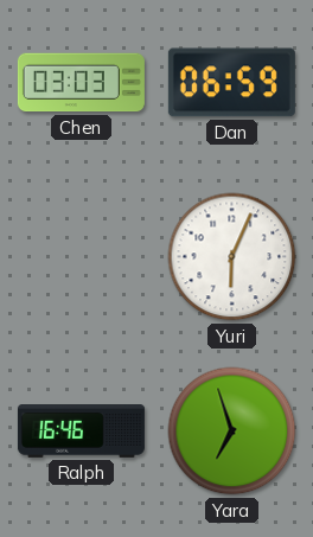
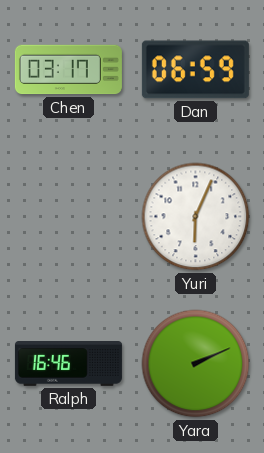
Chen: 03:03 -> 03:17 (68, 70)
Yara: 6:57 -> 2:11 (196, 364)
